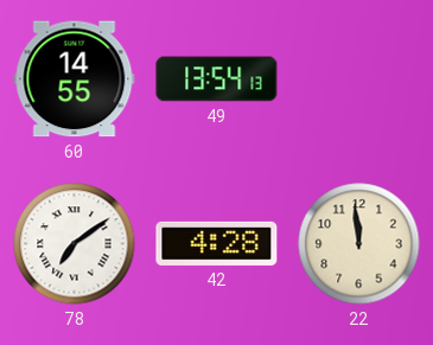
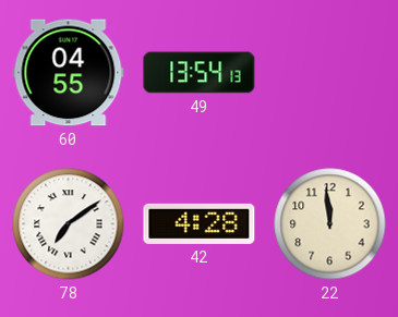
60: 14:55 -> 04:55 (69, 73)
